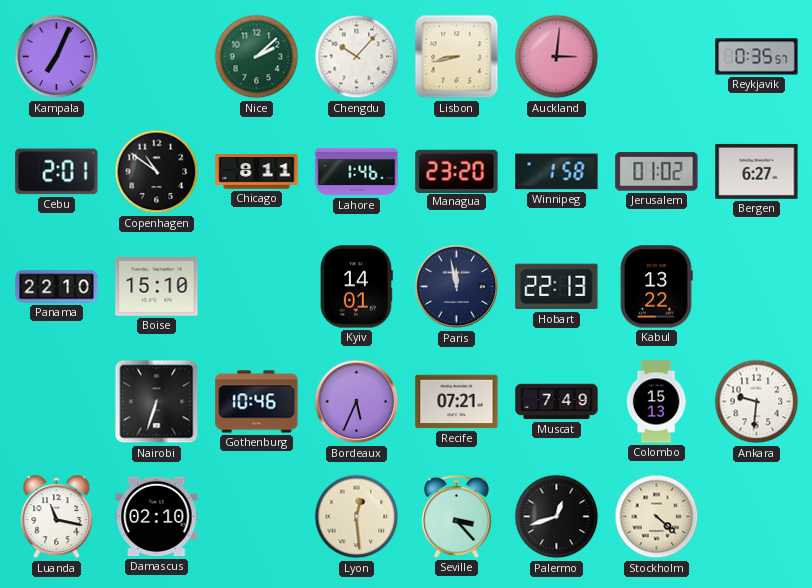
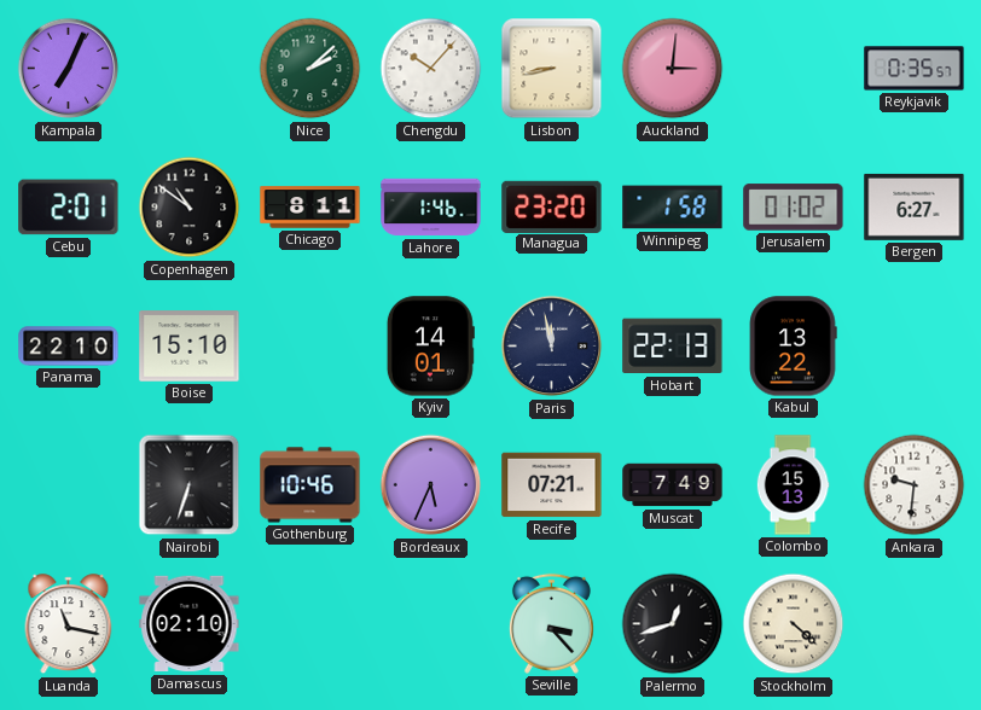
Lyon: 12:29 -> none (357, 517)
